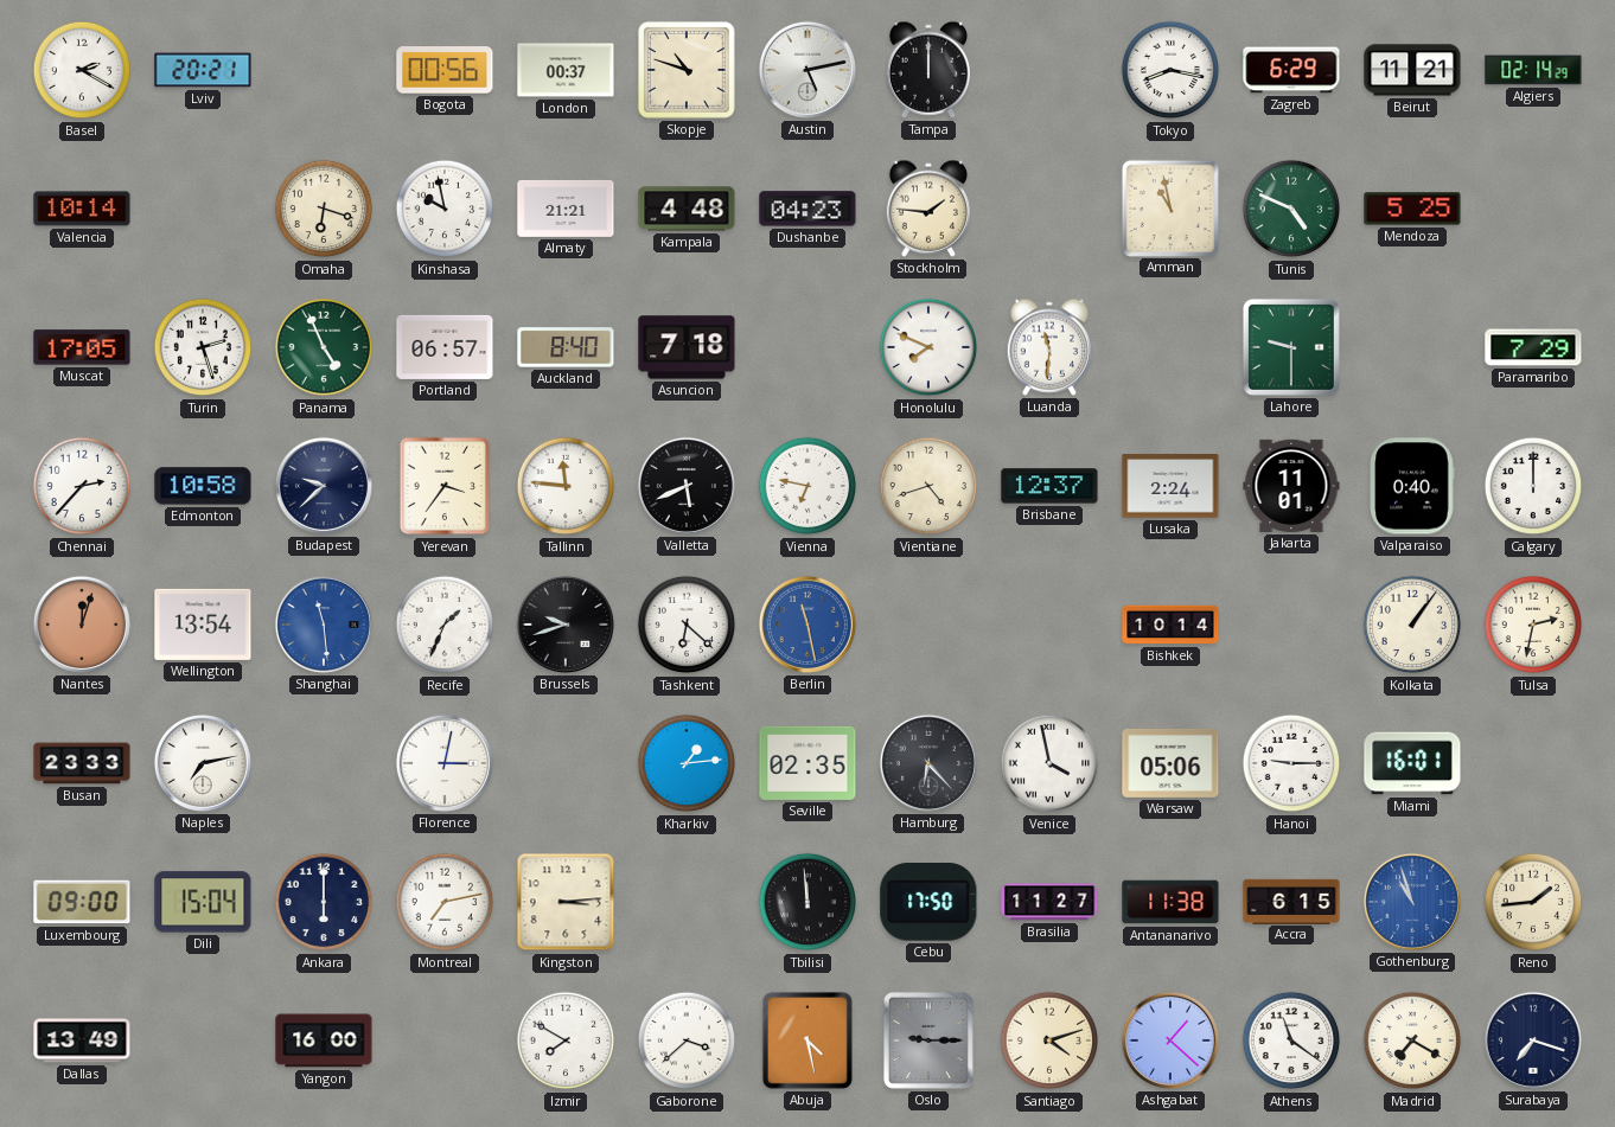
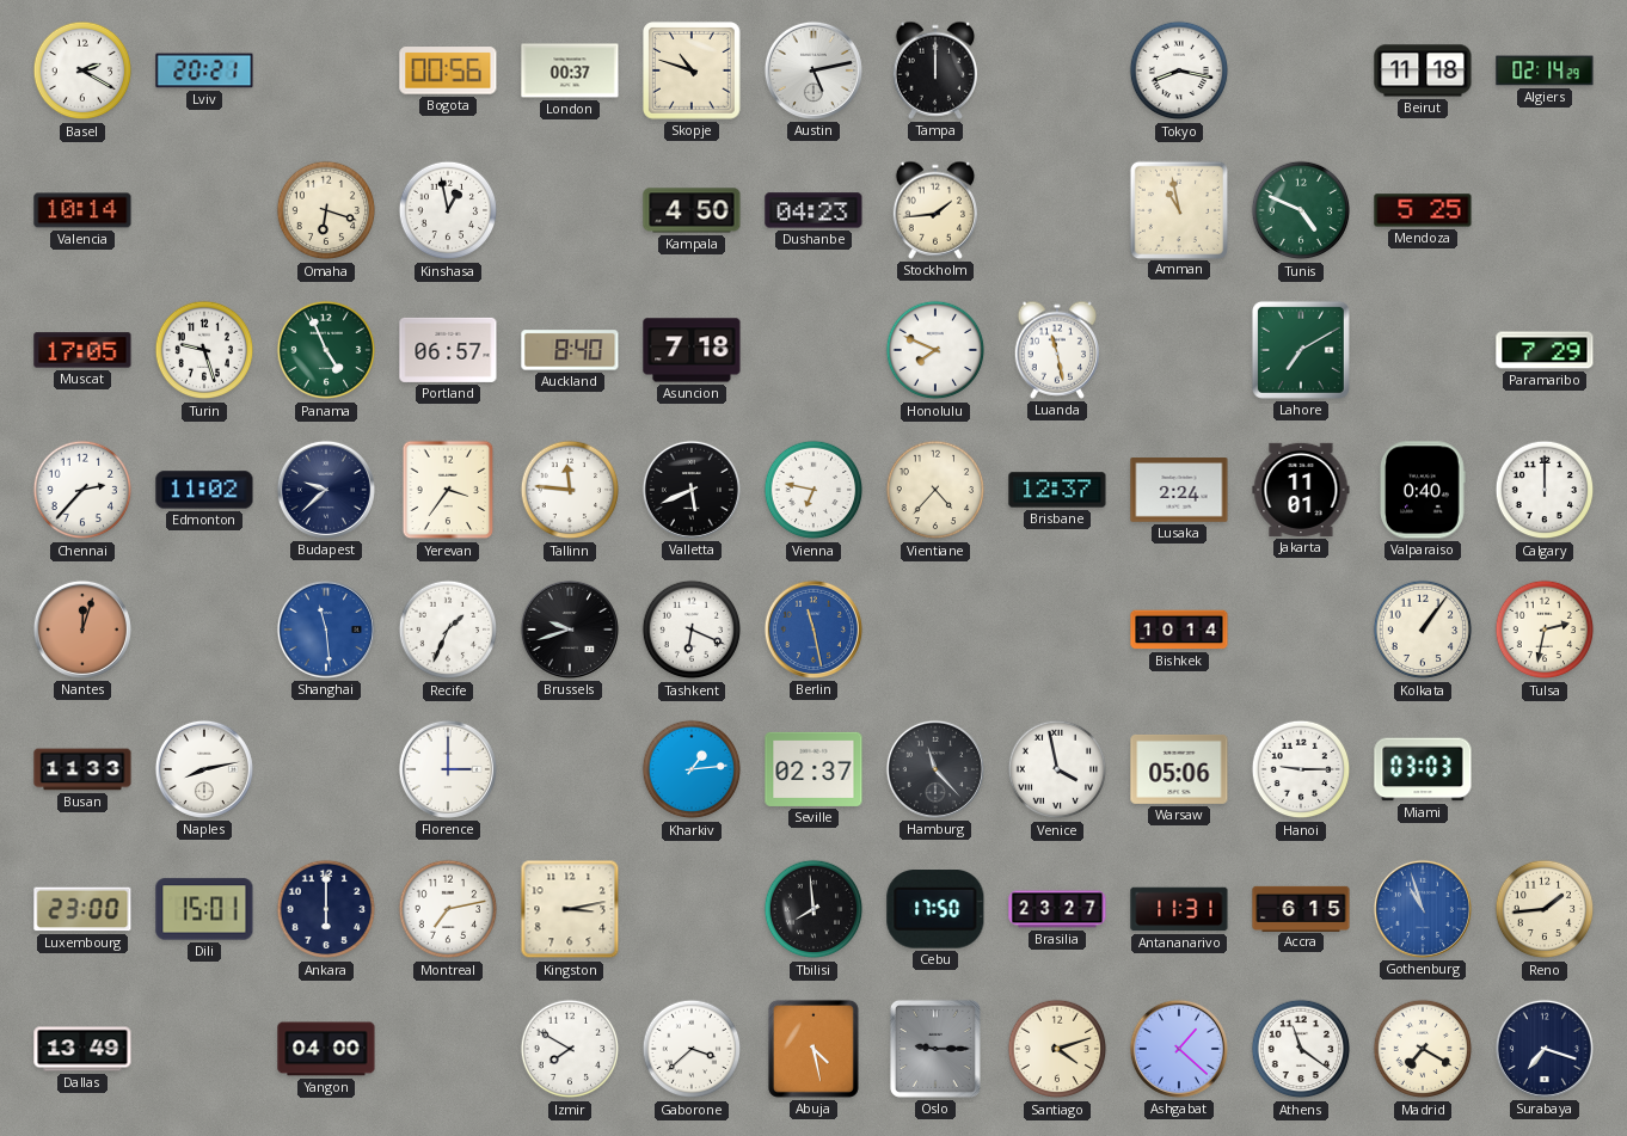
Zagreb: 6:29 -> none (1291, 70)
Beirut: 11:21 -> 11:18 (1423, 70)
Kinshasa: 9:58 -> 12:58 (448, 210)
Almaty: 21:21 -> none (566, 209)
Kampala: 4:48 -> 4:50 (692, 210)
Stockholm: 1:46 -> 1:44 (934, 210)
Turin: 2:27 -> 9:27 (204, 350)
Luanda: 11:31 -> 11:28 (1056, 350)
Lahore: 9:30 -> 7:10 (1301, 350)
Edmonton: 10:58 -> 11:02 (204, 490)
Vientiane: 4:42 -> 4:37 (935, 490)
Wellington: 13:54 -> none (203, 625)
Tashkent: 6:22 -> 6:19 (692, 630)
Busan: 23:33 -> 11:33 (82, 769)
Naples: 7:13 -> 8:13 (204, 769)
Florence: 3:02 -> 3:00 (448, 769)
Seville: 02:35 -> 02:37 (813, 769)
Hamburg: 6:23 -> 11:23 (935, 769)
Miami: 16:01 -> 03:03 (1423, 769)
Luxembourg: 09:00 -> 23:00 (82, 909)
Dili: 15:04 -> 15:01 (204, 909)
Kingston: 3:14 -> 3:13 (570, 909)
Tbilisi: 11:59 -> 7:59 (813, 909)
Brasilia: 11:27 -> 23:27 (1057, 909)
Antananarivo: 11:38 -> 11:31 (1179, 909)
Yangon: 16:00 -> 04:00 (326, 1049)
